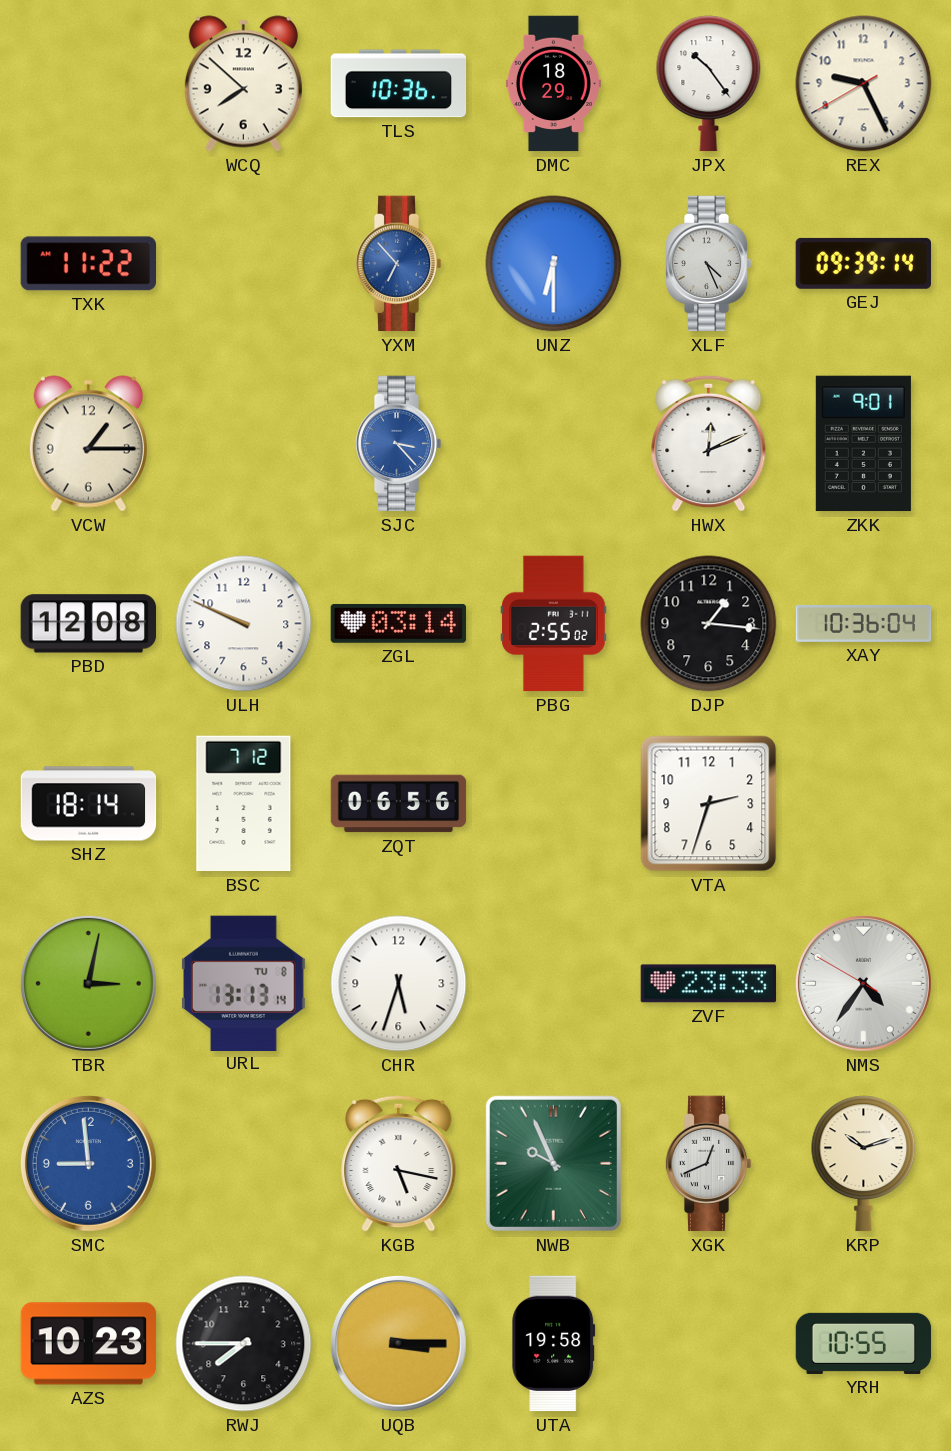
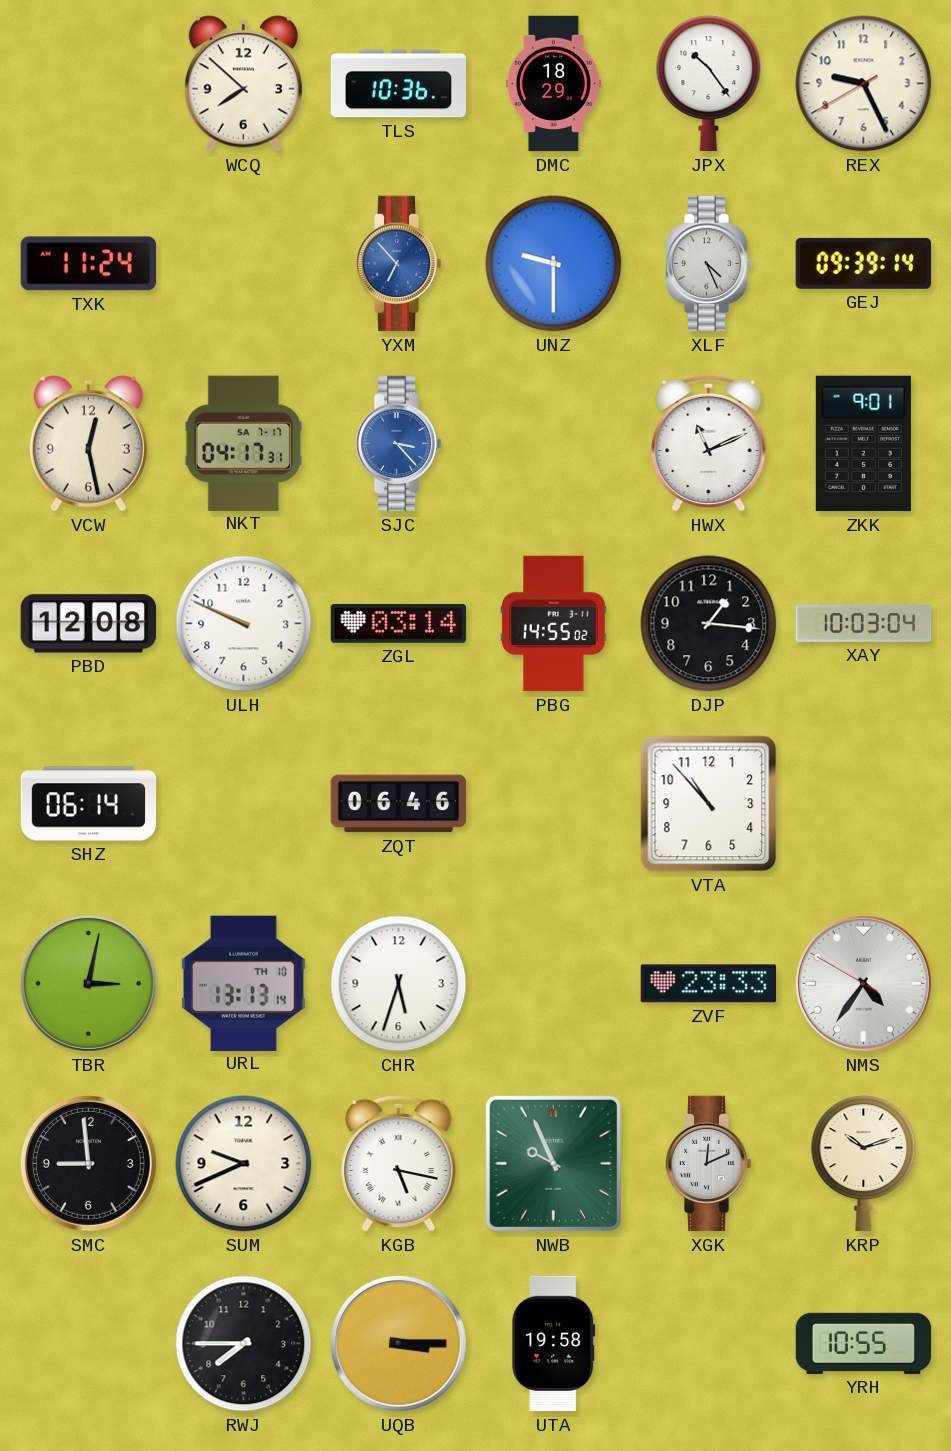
TXK: 11:22 -> 11:24 (88, 264)
UNZ: 6:30 -> 9:30 (554, 264)
VCW: 1:15 -> 12:28 (88, 444)
NKT: none -> 04:17 (243, 443)
HWX: 12:11 -> 11:11 (709, 443)
PBG: 2:55 -> 14:55 (554, 624)
XAY: 10:36 -> 10:03 (864, 624)
SHZ: 18:14 -> 06:14 (89, 804)
BSC: 7:12 -> none (244, 804)
ZQT: 06:56 -> 06:46 (399, 804)
VTA: 2:33 -> 10:53 (709, 804)
URL date: TU 8 -> TH 10 (243, 983)
SMC dial: blue -> black (88, 1163)
SUM: none -> 9:41 (244, 1164)
XGK: 12:41 -> 12:11 (708, 1164)
AZS: 10:23 -> none (89, 1344)
